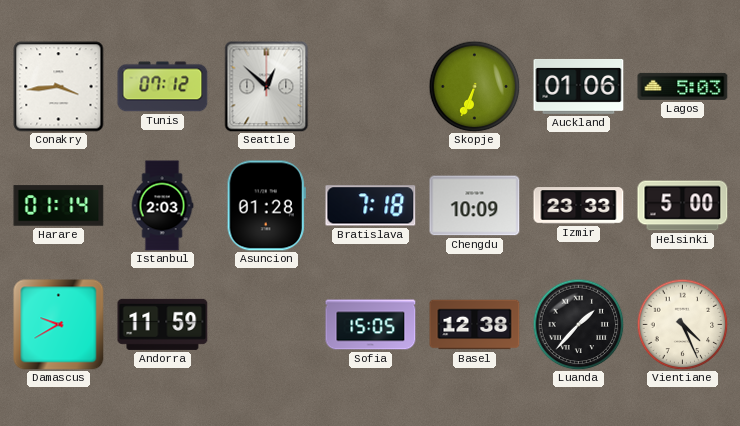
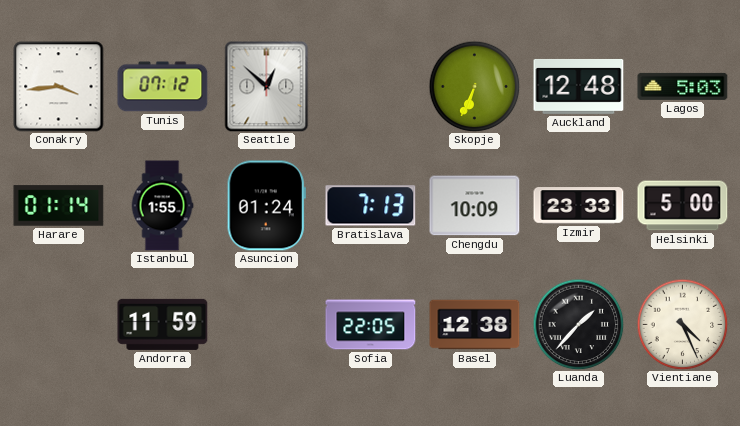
Auckland: 01:06 -> 12:48 (579, 86)
Istanbul: 2:03 -> 1:55 (162, 206)
Asuncion: 01:28 -> 01:24 (266, 206)
Bratislava: 7:18 -> 7:13 (371, 206)
Damascus: 9:40 -> none (59, 325)
Sofia: 15:05 -> 22:05 (371, 325)
